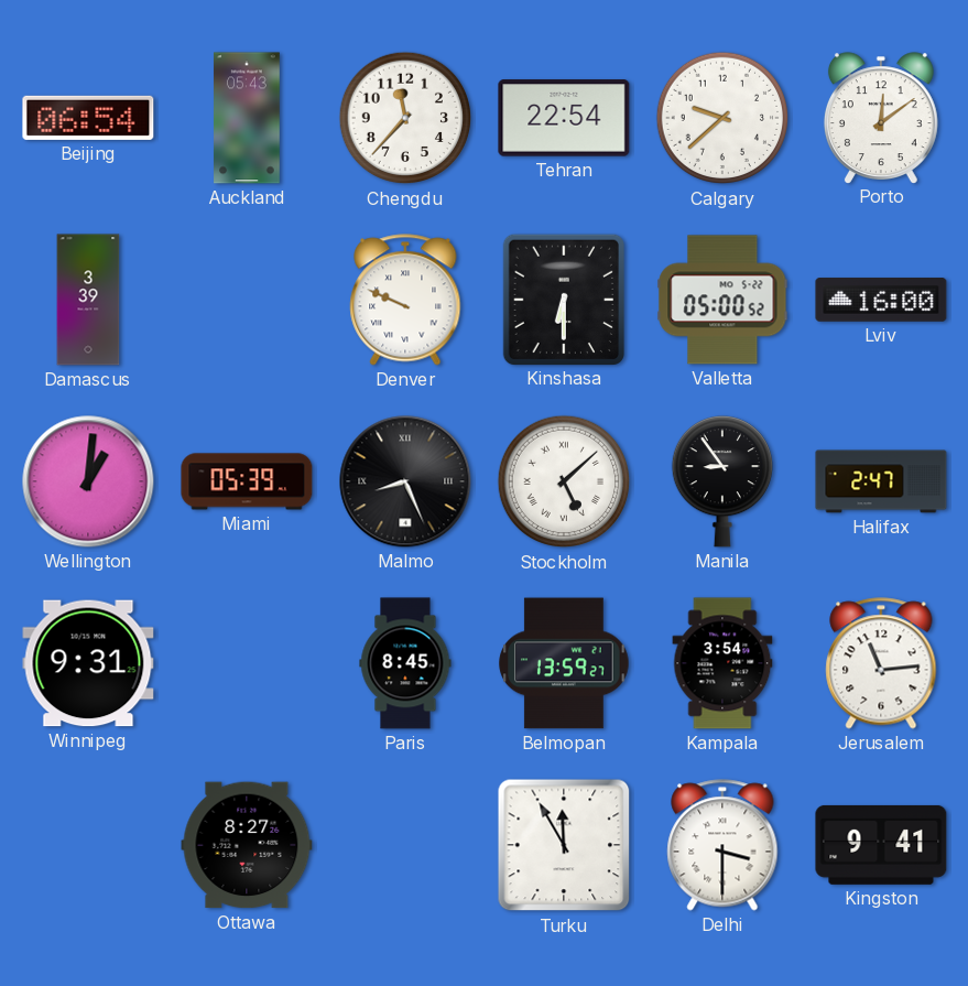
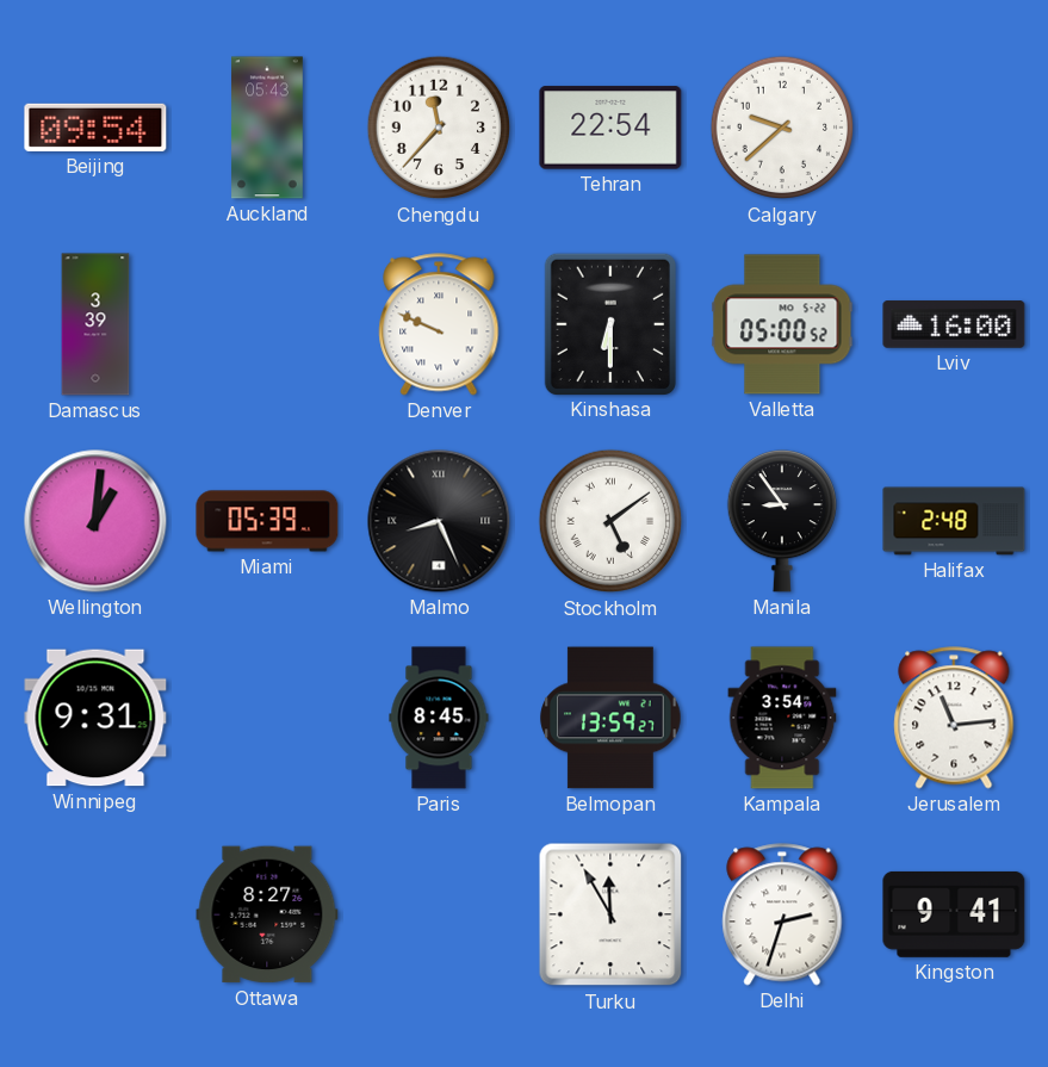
Beijing: 06:54 -> 09:54 (95, 128)
Porto: 12:09 -> none (881, 118)
Stockholm: 5:08 -> 5:09 (610, 521)
Halifax: 2:47 -> 2:48 (954, 521)
Delhi: 3:30 -> 2:33 (782, 914)
